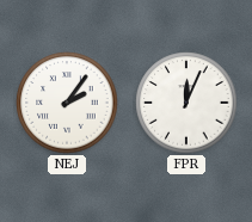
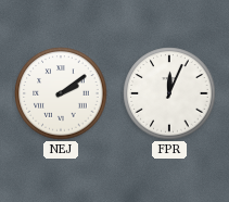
NEJ: 2:06 -> 2:09 (61, 93)
